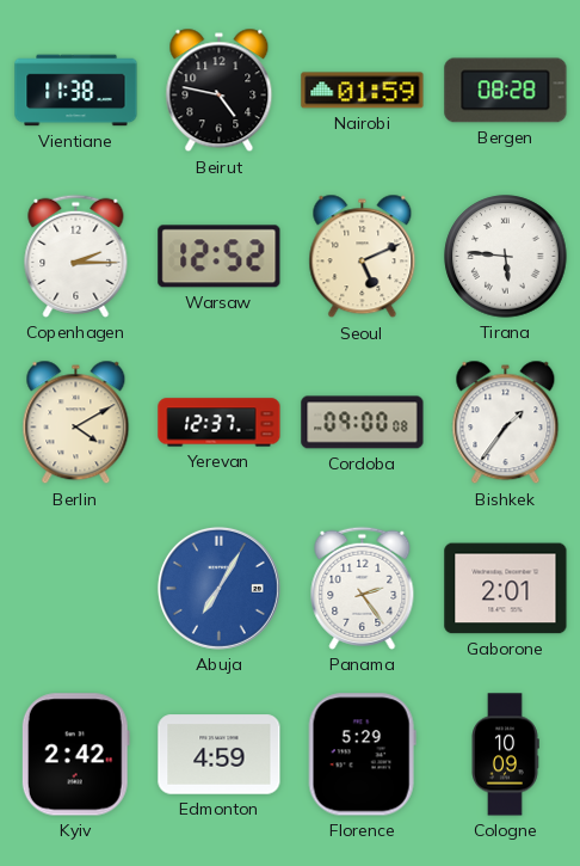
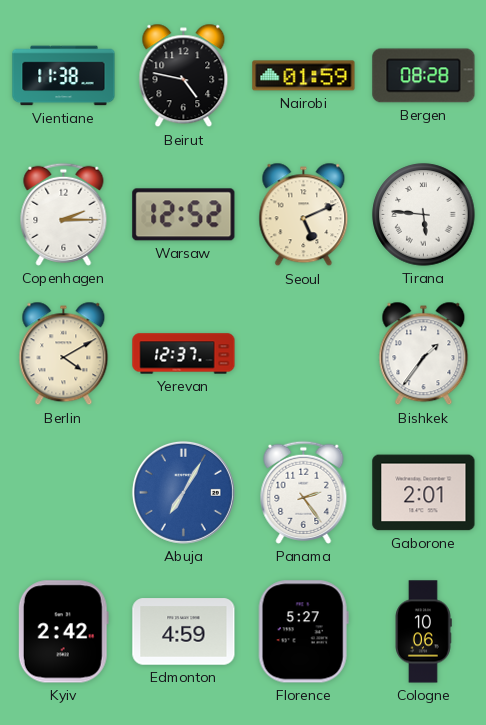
Cordoba: 09:00 -> none (363, 423)
Florence: 5:29 -> 5:27 (303, 632)
Cologne: 10:09 -> 10:06 (423, 632)
